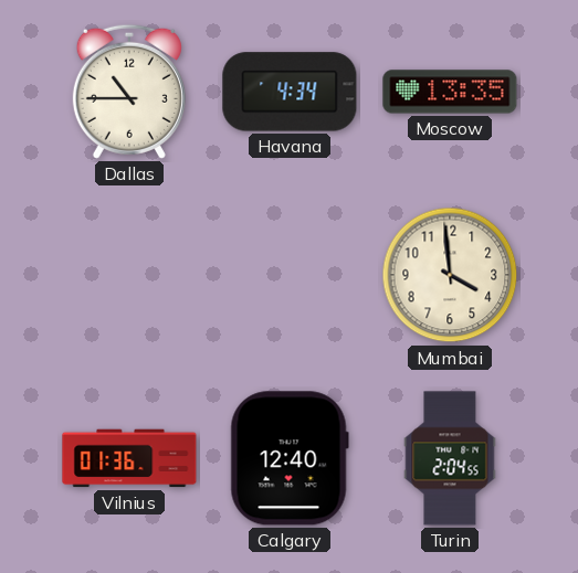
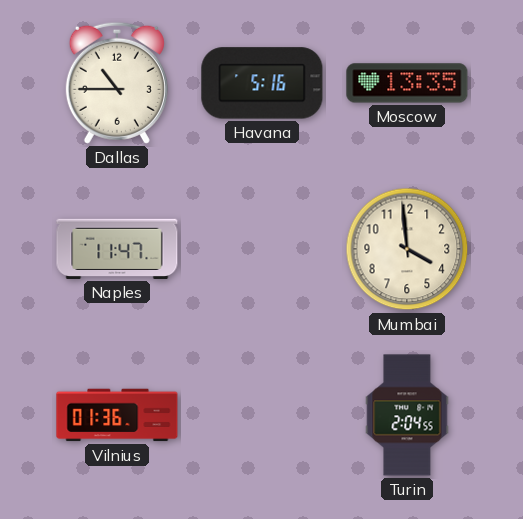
Havana: 4:34 -> 5:16 (262, 83)
Naples: none -> 11:47 (117, 249)
Calgary: 12:40 -> none (290, 458)
